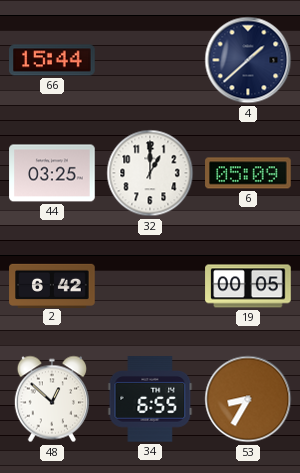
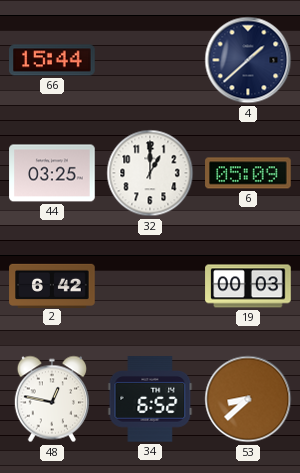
19: 00:05 -> 00:03 (248, 286)
48: 12:52 -> 12:47 (52, 399)
34: 6:55 -> 6:52 (150, 399)
53: 8:35 -> 8:38 (248, 399)
